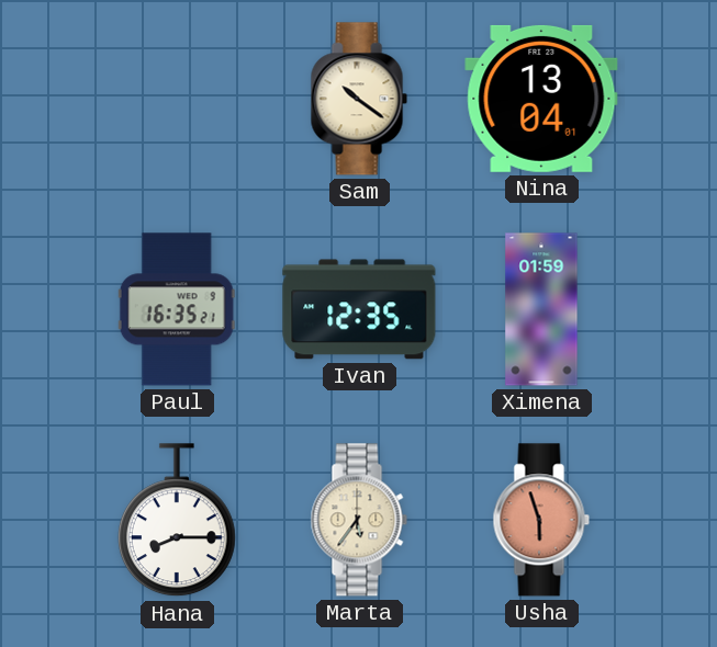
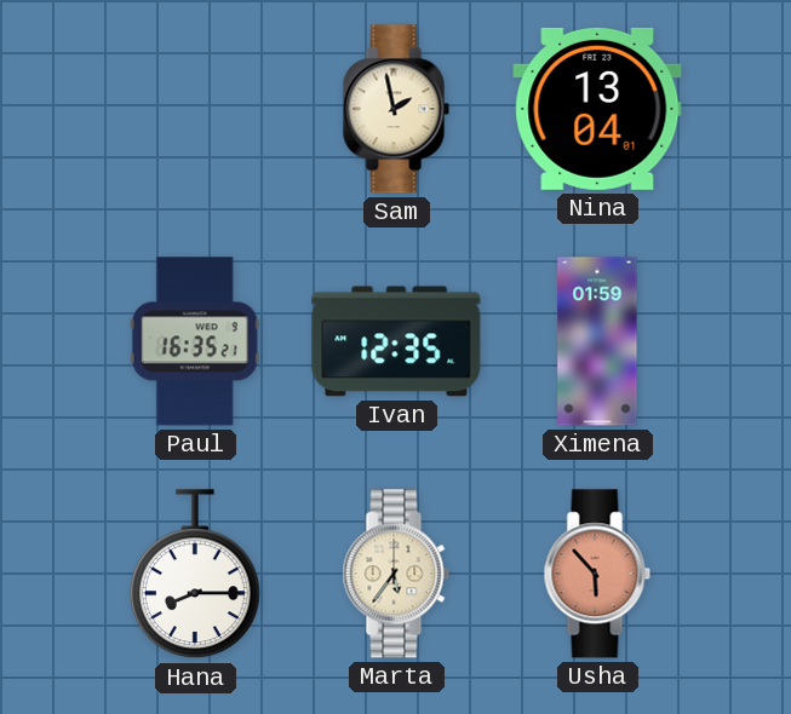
Sam: 10:21 -> 1:58 (396, 109)
Usha: 5:57 -> 5:53 (597, 574)
